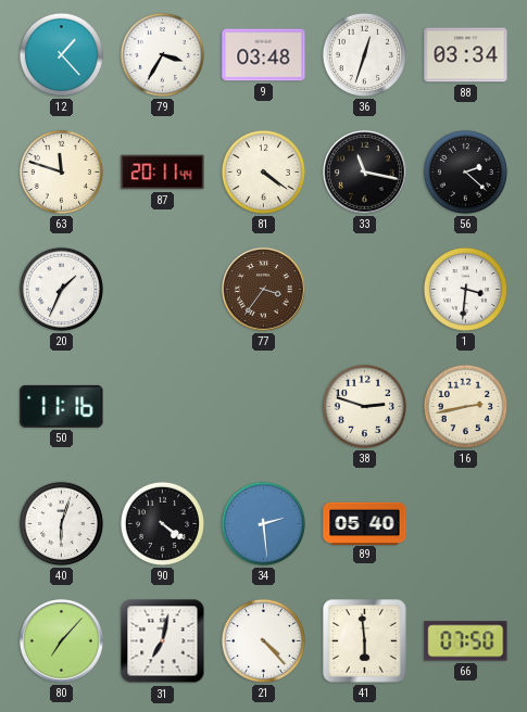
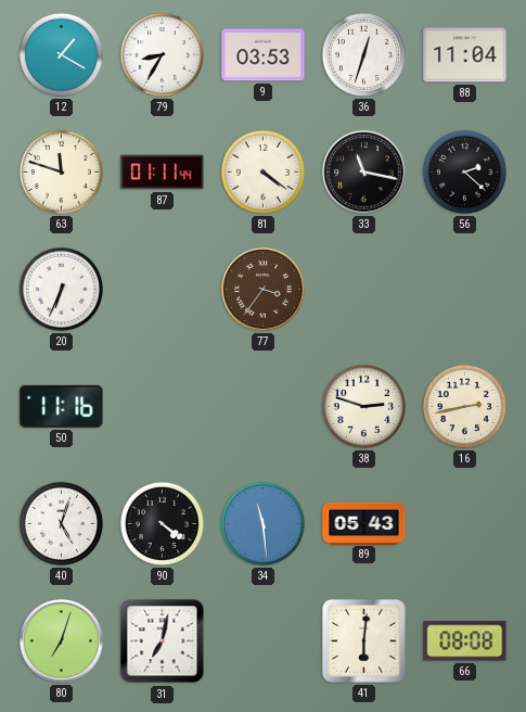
12: 1:23 -> 1:20 (61, 54)
79: 3:35 -> 8:35 (162, 54)
9: 03:48 -> 03:53 (264, 55)
88: 03:34 -> 11:04 (465, 55)
87: 20:11 -> 01:11 (163, 173)
20: 1:34 -> 6:34 (61, 289)
1: 3:31 -> none (465, 289)
40: 6:03 -> 5:03 (61, 523)
34: 2:29 -> 11:29 (262, 523)
89: 05:40 -> 05:43 (364, 523)
80: 7:07 -> 7:03 (62, 641)
21: 4:23 -> none (263, 640)
41: 5:59 -> 6:01 (364, 641)
66: 07:50 -> 08:08 (465, 641)
